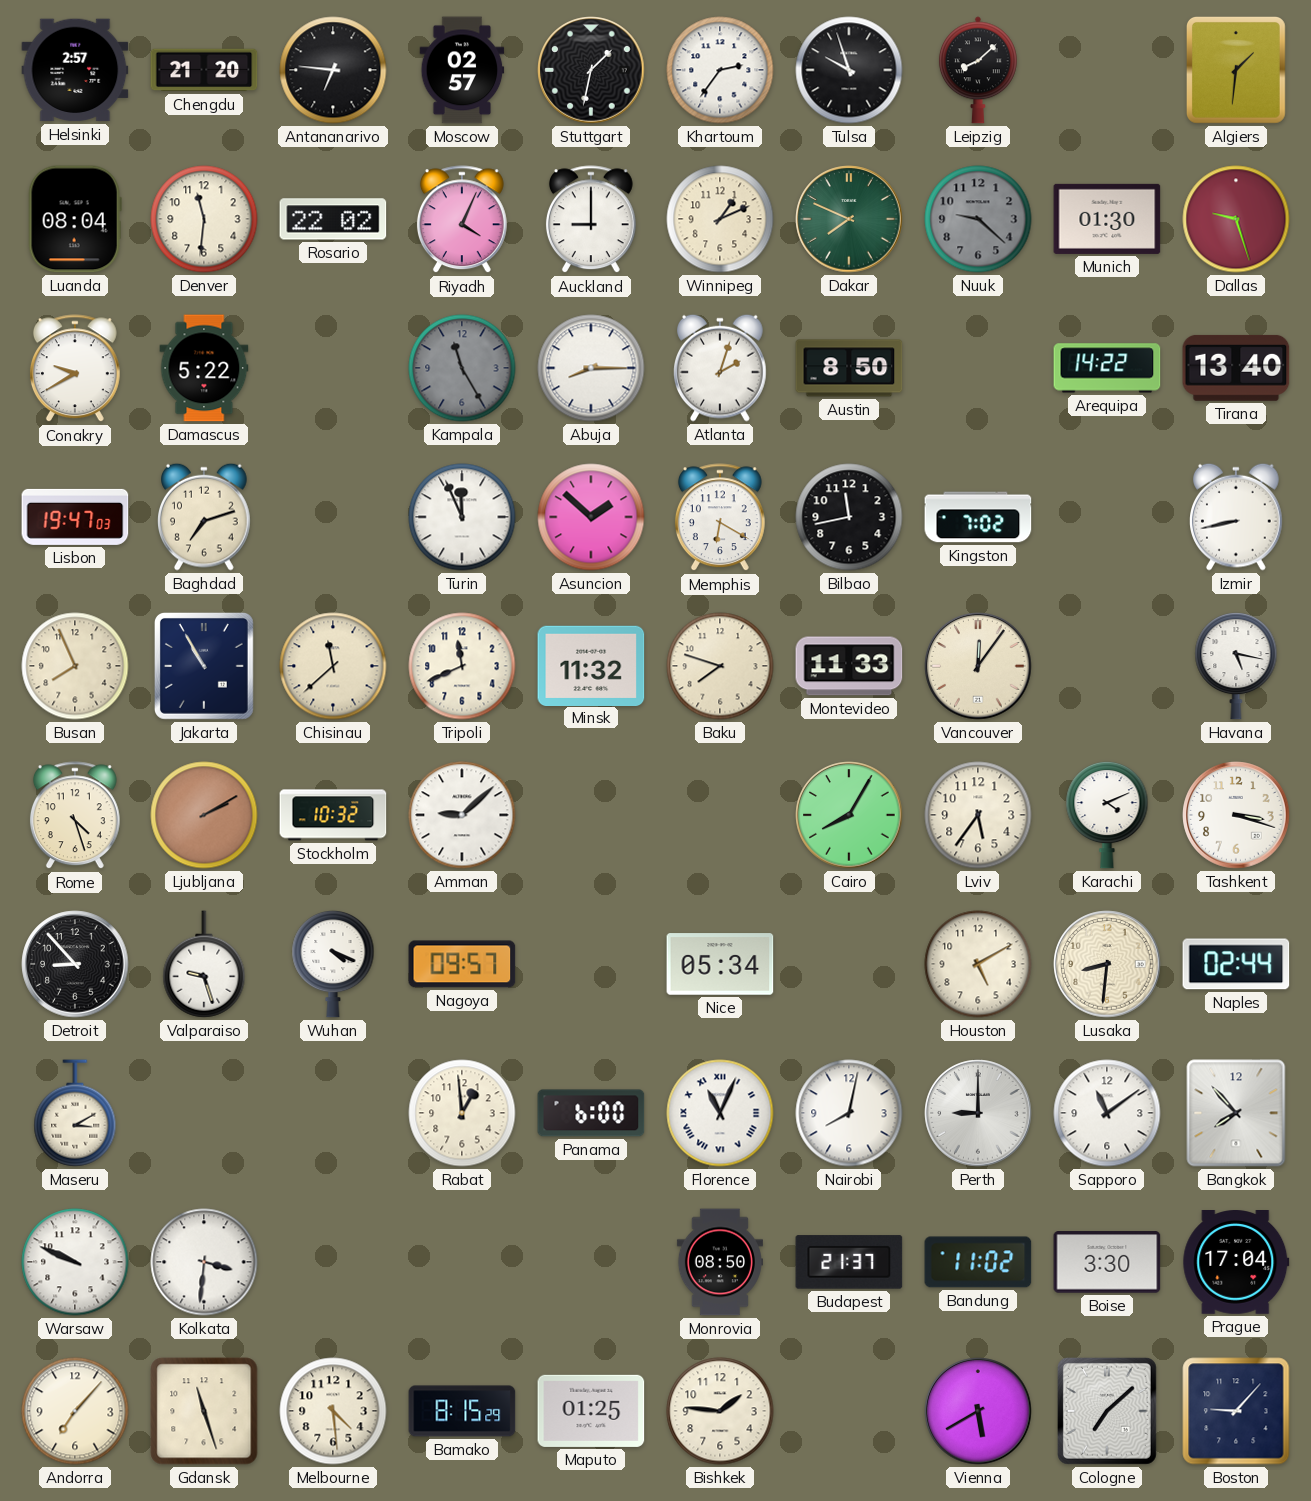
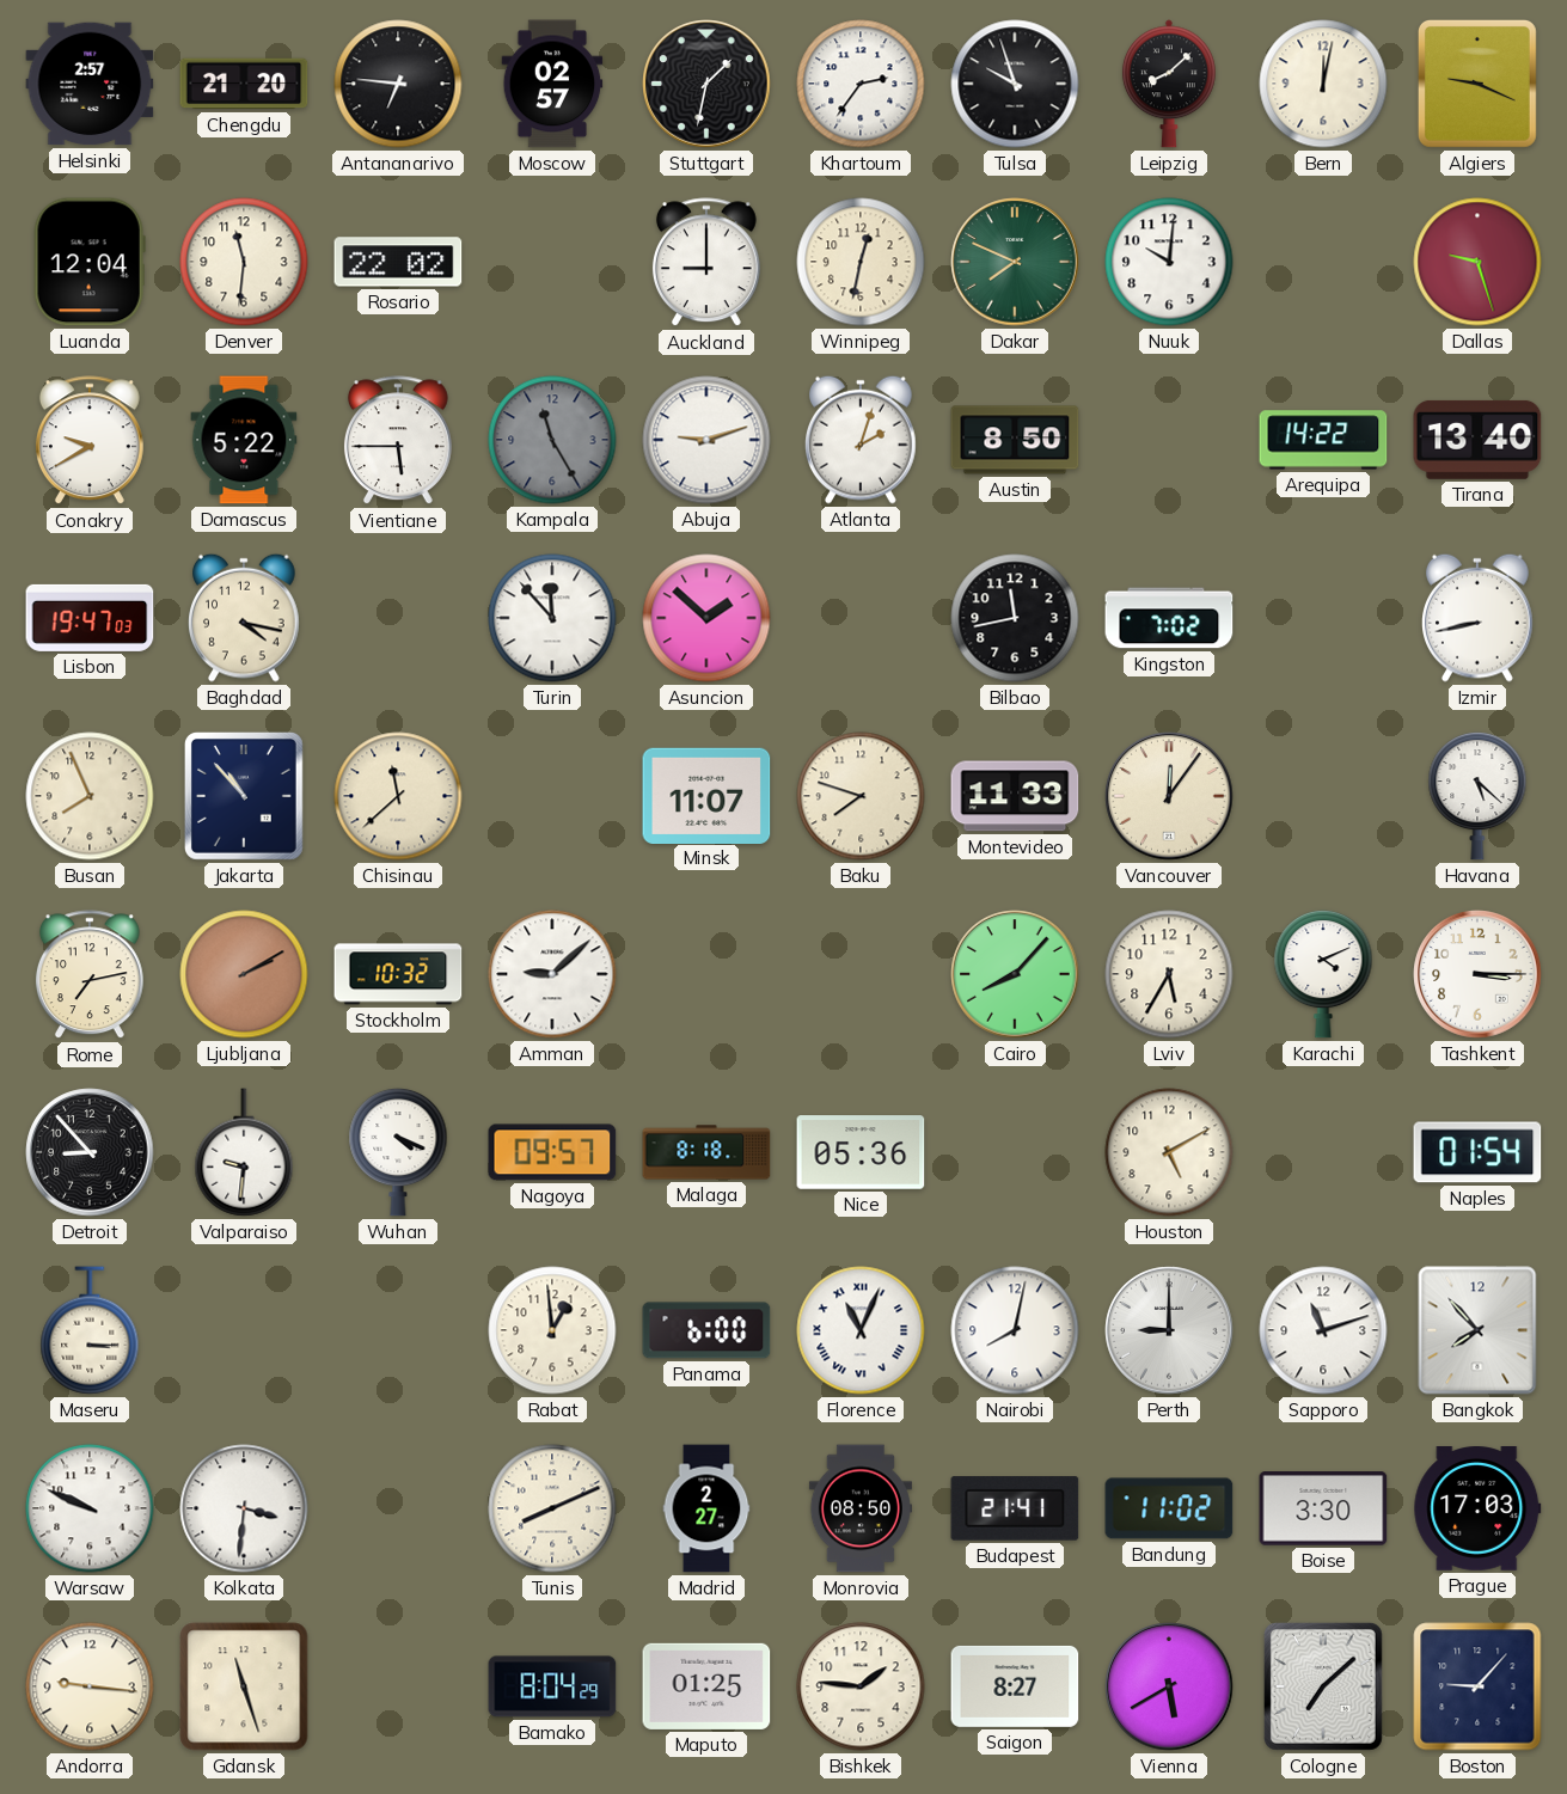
Bern: none -> 12:02 (1323, 84)
Algiers: 1:31 -> 9:19 (1477, 84)
Luanda: 08:04 -> 12:04 (90, 262)
Riyadh: 4:04 -> none (462, 220)
Winnipeg: 1:11 -> 12:32 (861, 262)
Nuuk: 9:22 -> 10:01 (1169, 262)
Nuuk dial: grey -> white (1169, 262)
Munich: 01:30 -> none (1107, 219)
Vientiane: none -> 5:45 (398, 441)
Abuja: 8:15 -> 9:12 (706, 440)
Baghdad: 7:12 -> 4:17 (245, 618)
Turin: 11:56 -> 11:53 (552, 618)
Memphis: 6:20 -> none (720, 518)
Jakarta: 10:55 -> 10:53 (244, 796)
Tripoli: 11:41 -> none (462, 666)
Minsk: 11:32 -> 11:07 (706, 795)
Havana: 5:17 -> 5:22 (1477, 796)
Rome: 4:27 -> 7:13 (90, 975)
Cairo: 8:05 -> 8:07 (1015, 974)
Lviv: 5:36 -> 5:35 (1169, 974)
Tashkent: 3:18 -> 3:15 (1477, 974)
Valparaiso: 9:27 -> 9:31 (244, 1152)
Malaga: none -> 8:18 (706, 1152)
Nice: 05:34 -> 05:36 (861, 1152)
Lusaka: 8:31 -> none (1107, 964)
Naples: 02:44 -> 01:54 (1477, 1152)
Maseru: 3:10 -> 3:15 (90, 1330)
Sapporo: 11:09 -> 11:12 (1323, 1330)
Tunis: none -> 8:11 (552, 1508)
Madrid: none -> 2:27 (706, 1508)
Budapest: 21:37 -> 21:41 (1015, 1508)
Prague: 17:04 -> 17:03 (1477, 1510)
Andorra: 7:07 -> 9:16 (90, 1686)
Melbourne: 4:29 -> none (333, 1411)
Bamako: 8:15 -> 8:04 (552, 1686)
Saigon: none -> 8:27 (1015, 1686)
